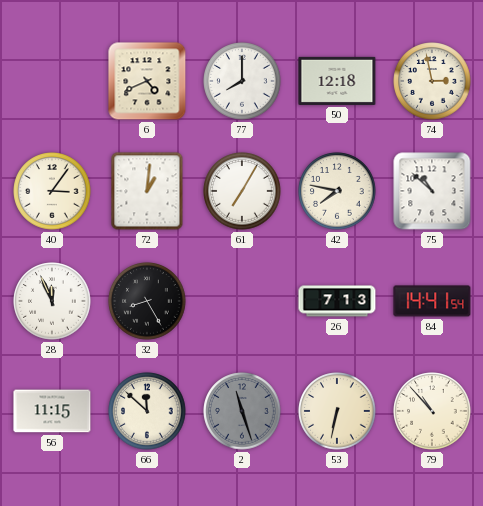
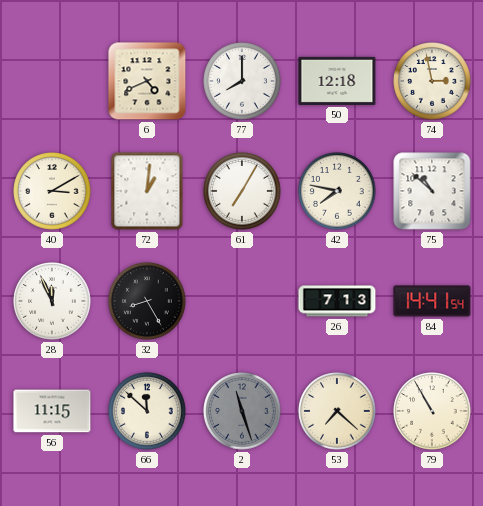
40: 3:06 -> 3:10 (52, 191)
53: 6:32 -> 7:22 (337, 411)
79: 10:53 -> 10:55 (432, 411)
